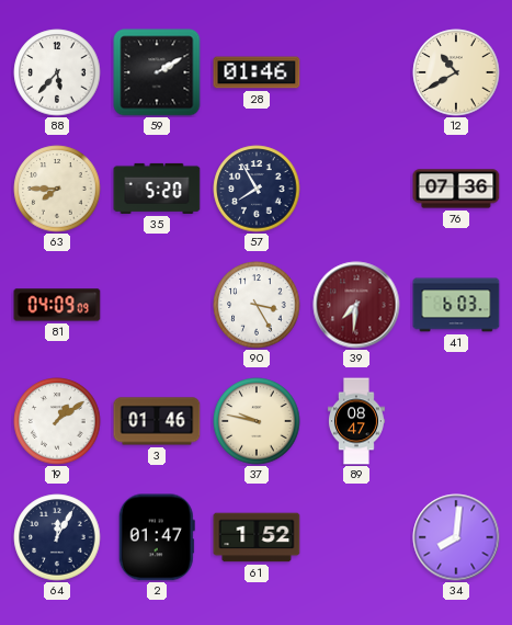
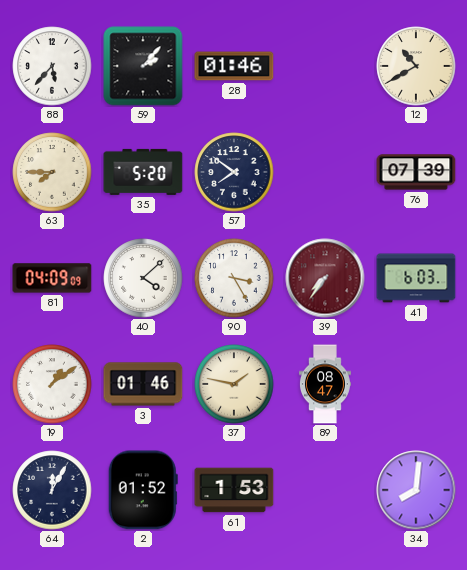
59: 2:10 -> 2:07 (143, 66)
57: 7:55 -> 7:51 (234, 172)
76: 07:36 -> 07:39 (416, 172)
40: none -> 4:08 (143, 278)
39: 7:31 -> 7:36 (325, 278)
37: 9:47 -> 1:47 (234, 384)
2: 01:47 -> 01:52 (143, 490)
61: 1:52 -> 1:53 (234, 490)
